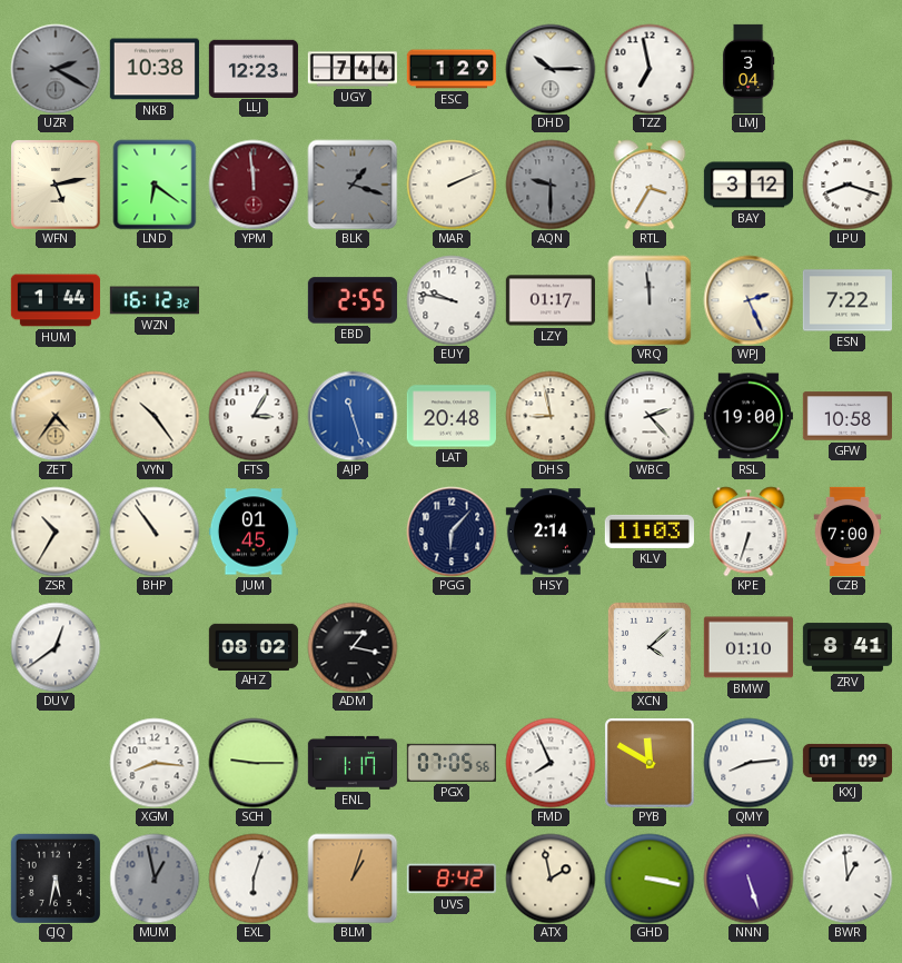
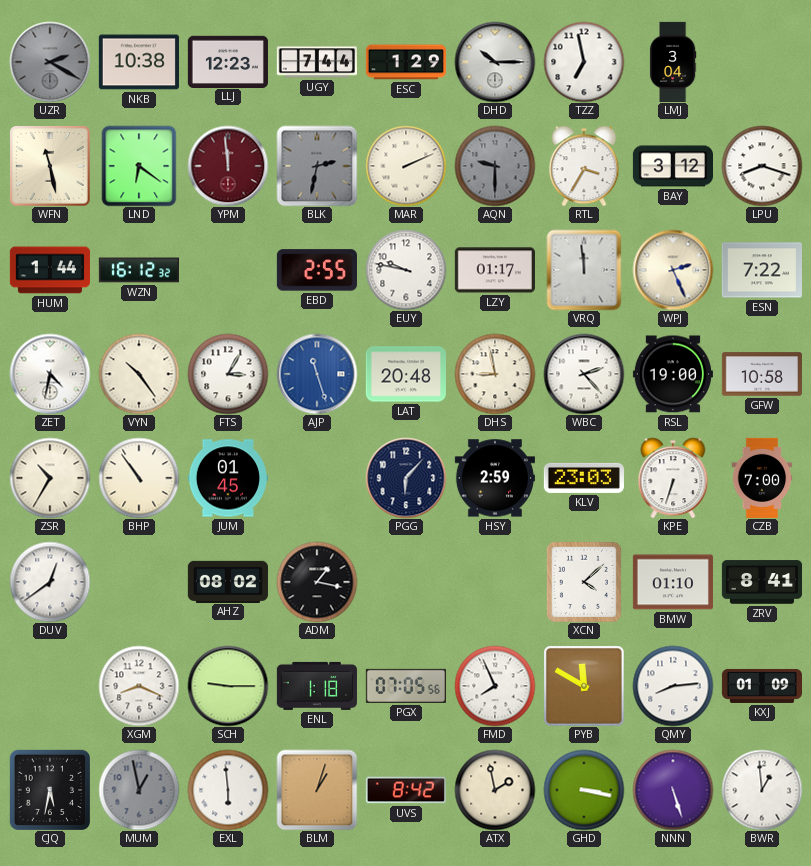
WFN: 5:13 -> 11:28 (50, 166)
BLK: 1:18 -> 2:32 (317, 166)
ZET: 4:36 -> 4:32 (50, 374)
ZET dial: champagne -> white (50, 374)
HSY: 2:14 -> 2:59 (495, 478)
KLV: 11:03 -> 23:03 (584, 478)
XGM: 8:16 -> 8:19 (139, 686)
ENL: 1:17 -> 1:18 (317, 686)
EXL: 6:03 -> 5:59 (228, 790)
